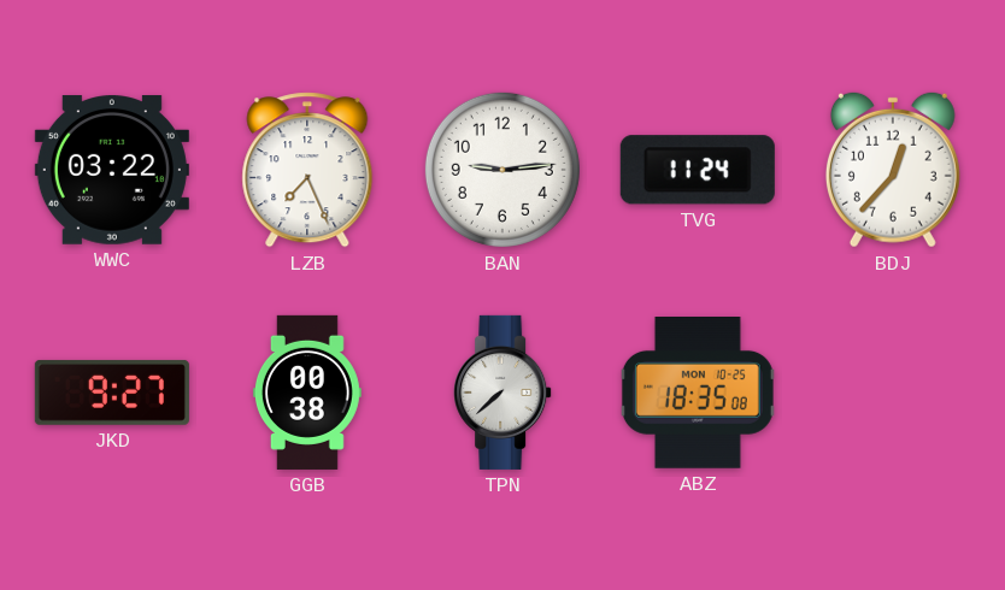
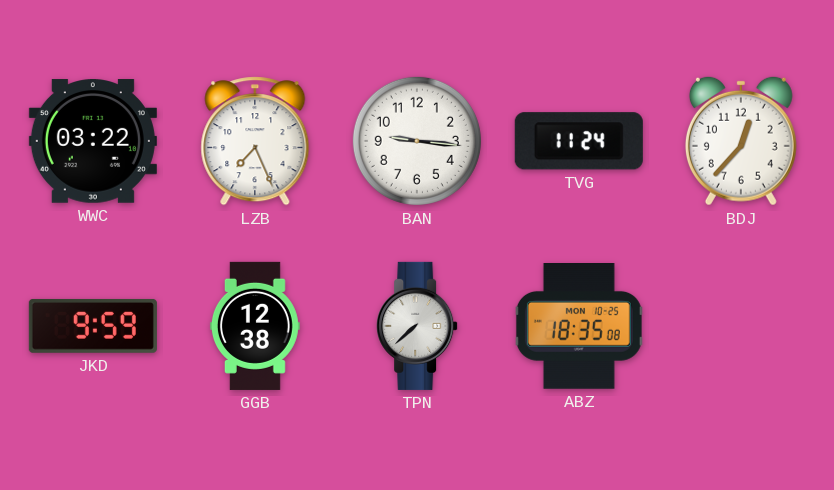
BAN: 9:14 -> 9:16 (417, 141)
JKD: 9:27 -> 9:59 (93, 326)
GGB: 00:38 -> 12:38 (255, 326)
